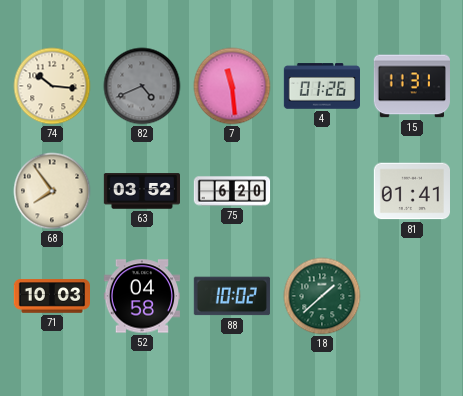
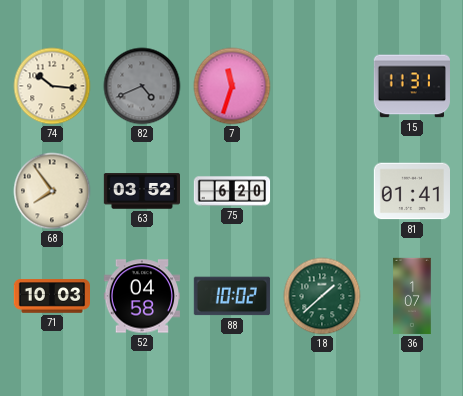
7: 11:29 -> 11:33 (232, 86)
4: 01:26 -> none (321, 86)
36: none -> 1:07 (412, 296)
